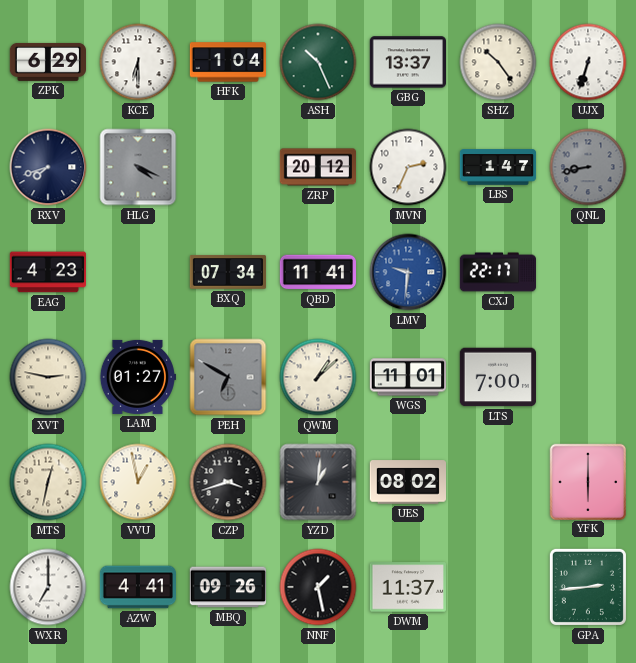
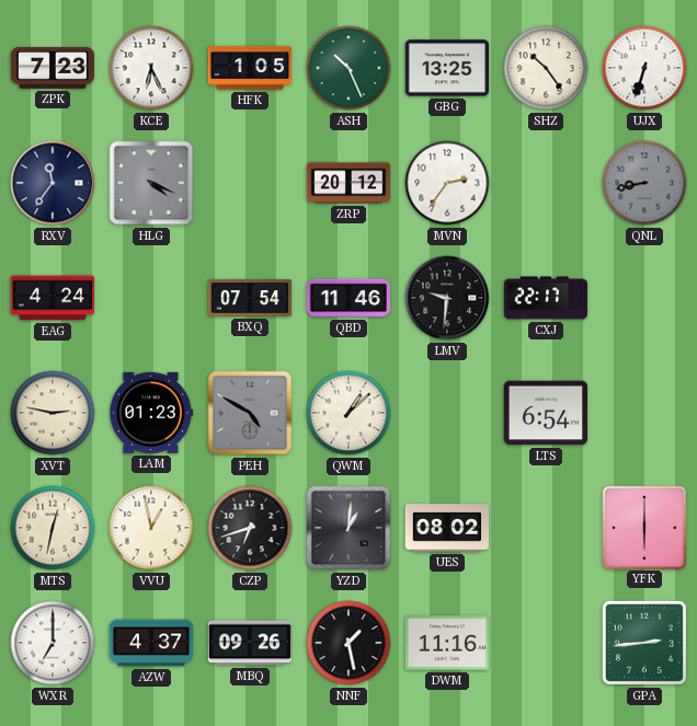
ZPK: 6:29 -> 7:23 (52, 68)
KCE: 6:30 -> 6:26 (151, 68)
HFK: 1:04 -> 1:05 (249, 68)
GBG: 13:37 -> 13:25 (446, 68)
RXV: 7:42 -> 11:36 (53, 183)
MVN: 2:34 -> 2:36 (447, 183)
LBS: 1:47 -> none (498, 167)
EAG: 4:23 -> 4:24 (52, 298)
BXQ: 07:34 -> 07:54 (249, 298)
QBD: 11:41 -> 11:46 (348, 298)
LMV dial: blue -> black (447, 298)
LAM: 01:27 -> 01:23 (150, 413)
PEH: 6:50 -> 4:50 (250, 413)
WGS: 11:01 -> none (408, 377)
LTS: 7:00 -> 6:54 (545, 413)
CZP: 3:42 -> 6:42 (250, 528)
AZW: 4:41 -> 4:37 (151, 643)
DWM: 11:37 -> 11:16 (446, 643)
